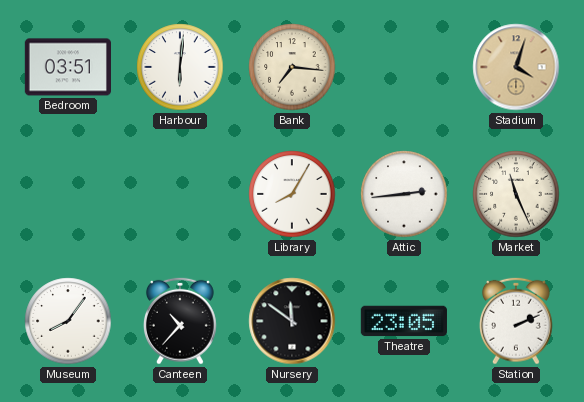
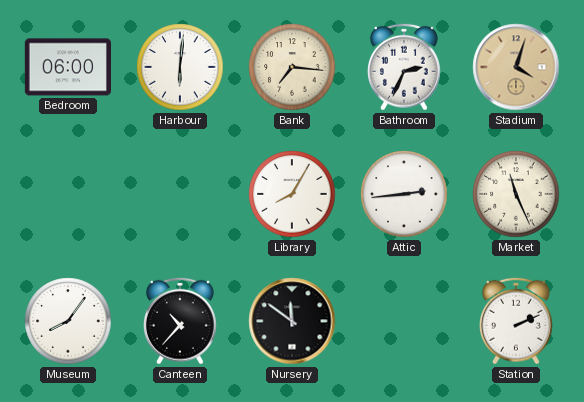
Bedroom: 03:51 -> 06:00 (67, 67)
Bathroom: none -> 2:34 (404, 67)
Theatre: 23:05 -> none (404, 321)
